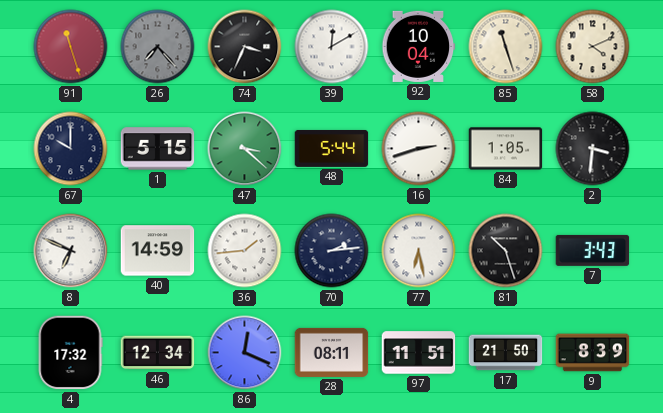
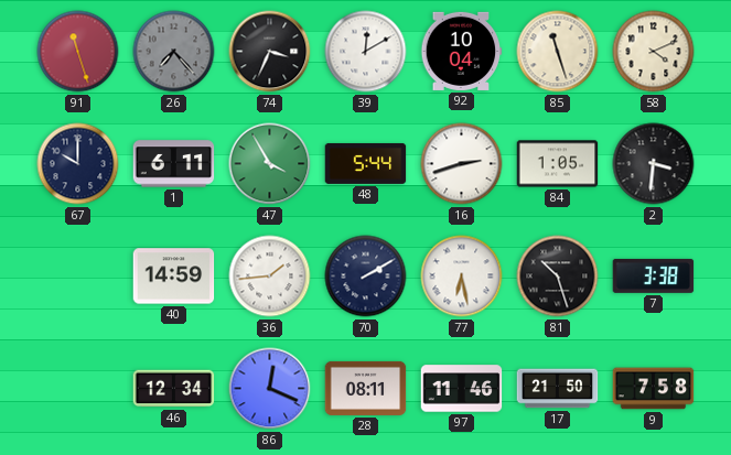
1: 5:15 -> 6:11 (174, 164)
47: 3:22 -> 3:55 (270, 164)
8: 6:49 -> none (71, 251)
70: 2:14 -> 2:10 (366, 277)
7: 3:43 -> 3:38 (654, 275)
4: 17:32 -> none (70, 353)
97: 11:51 -> 11:46 (462, 389)
9: 8:39 -> 7:58 (654, 389)
